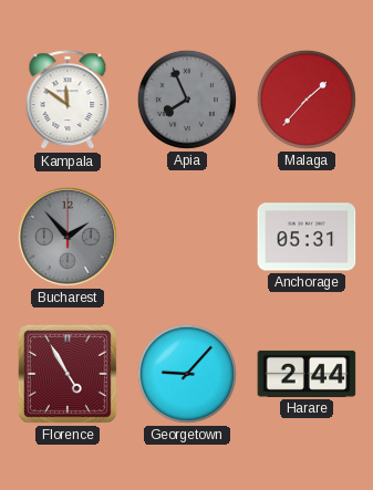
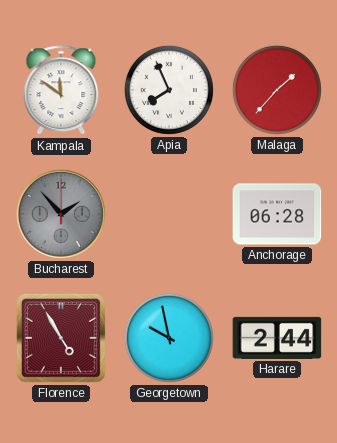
Apia dial: grey -> white (169, 90)
Anchorage: 05:31 -> 06:28 (277, 214)
Georgetown: 9:07 -> 9:58 (169, 338)
